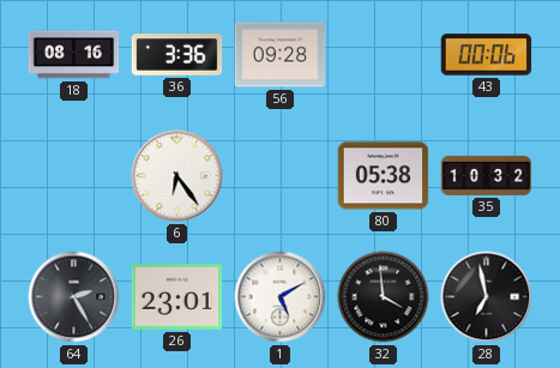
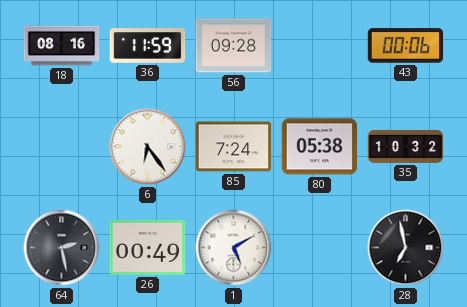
36: 3:36 -> 11:59 (148, 46)
85: none -> 7:24 (234, 147)
64: 2:25 -> 2:28 (62, 248)
26: 23:01 -> 00:49 (148, 247)
32: 3:59 -> none (384, 297)
